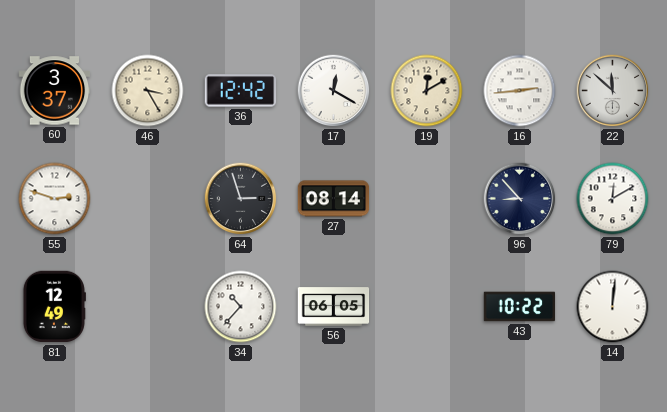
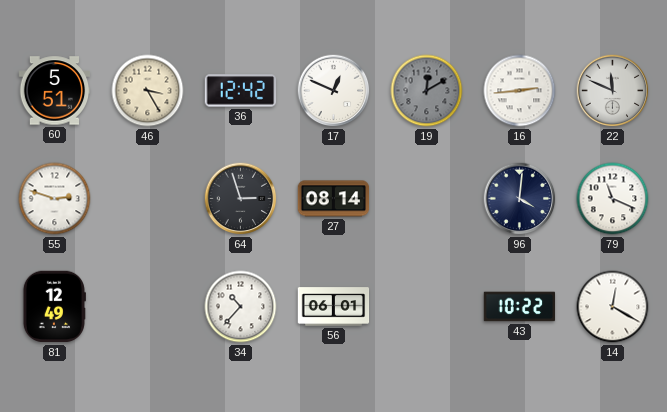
60: 3:37 -> 5:51 (55, 91)
17: 12:20 -> 12:49 (334, 91)
19 dial: cream -> grey (427, 91)
22: 11:52 -> 11:49 (613, 91)
96: 8:53 -> 4:01 (520, 199)
79: 12:10 -> 11:19 (613, 199)
56: 06:05 -> 06:01 (334, 307)
14: 12:01 -> 12:20 (613, 307)
